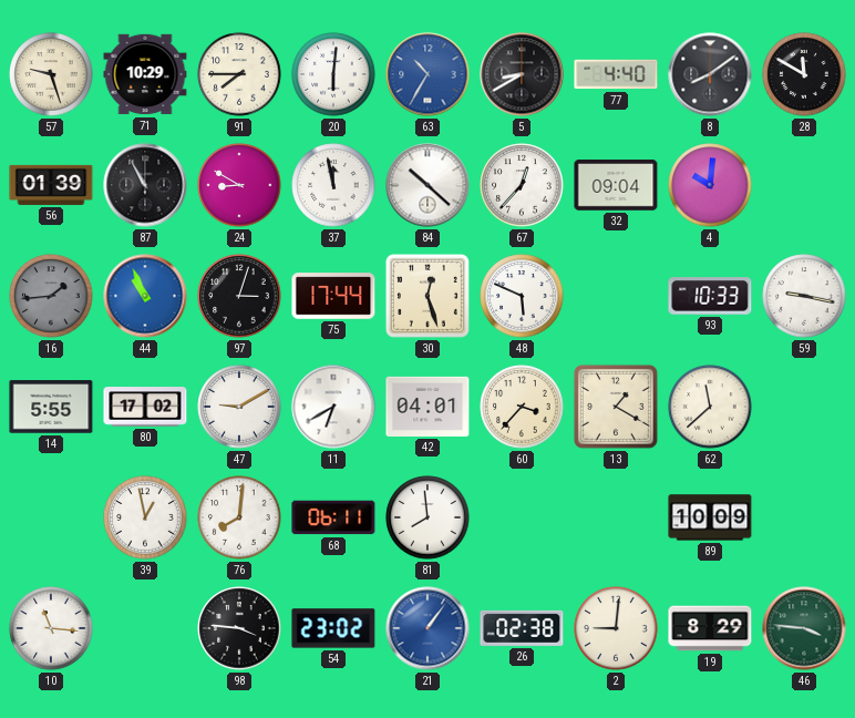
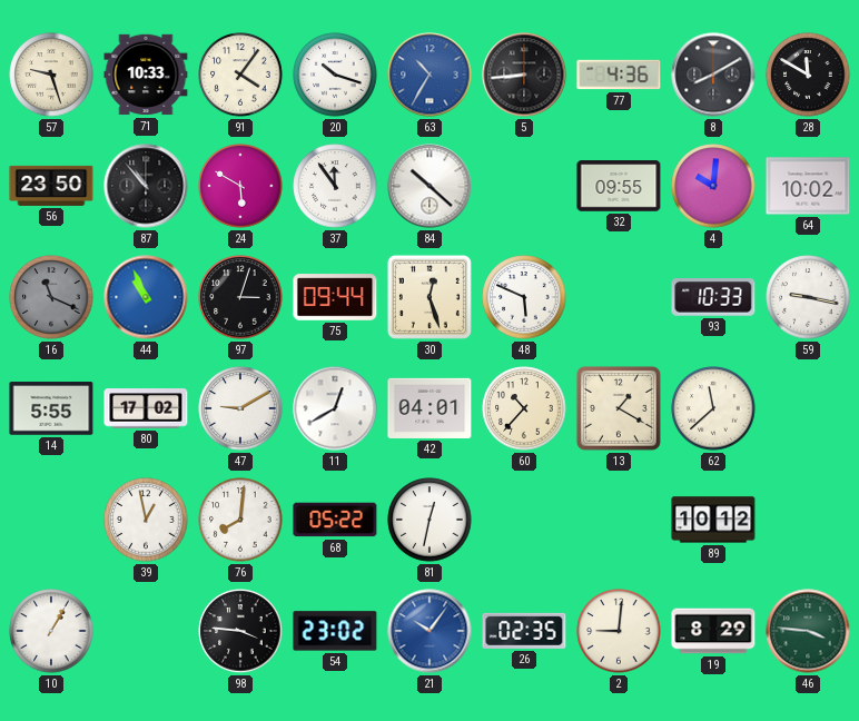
71: 10:29 -> 10:33 (146, 75)
91: 7:45 -> 4:06 (240, 75)
20: 6:01 -> 10:18 (335, 75)
5: 8:40 -> 8:44 (524, 75)
77: 4:40 -> 4:36 (619, 75)
8: 8:09 -> 8:10 (713, 75)
56: 01:39 -> 23:50 (51, 186)
87: 10:55 -> 10:53 (146, 186)
24: 8:50 -> 5:50 (240, 186)
37: 11:58 -> 11:54 (335, 186)
67: 12:37 -> none (522, 185)
32: 09:04 -> 09:55 (619, 186)
64: none -> 10:02 (808, 186)
16: 1:44 -> 11:19 (51, 297)
75: 17:44 -> 09:44 (335, 297)
11: 6:40 -> 12:40 (335, 408)
60: 3:37 -> 10:37 (524, 408)
68: 06:11 -> 05:22 (335, 520)
81: 7:59 -> 12:32 (429, 520)
89: 10:09 -> 10:12 (713, 520)
10: 11:16 -> 1:05 (51, 631)
21: 1:06 -> 10:06 (429, 631)
26: 02:38 -> 02:35 (524, 631)
